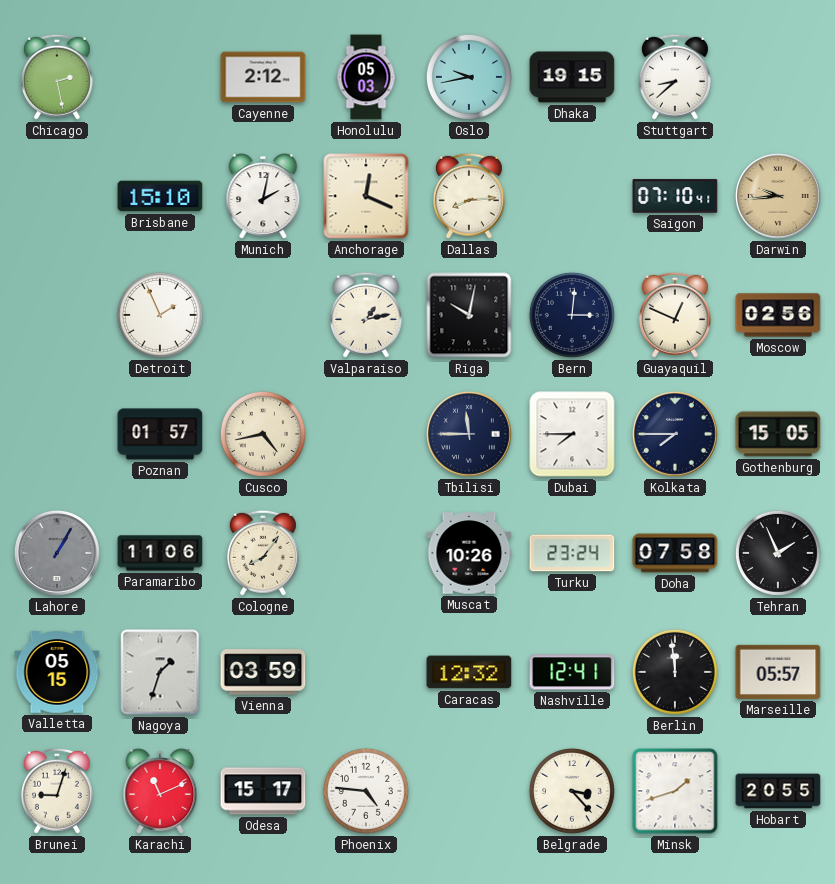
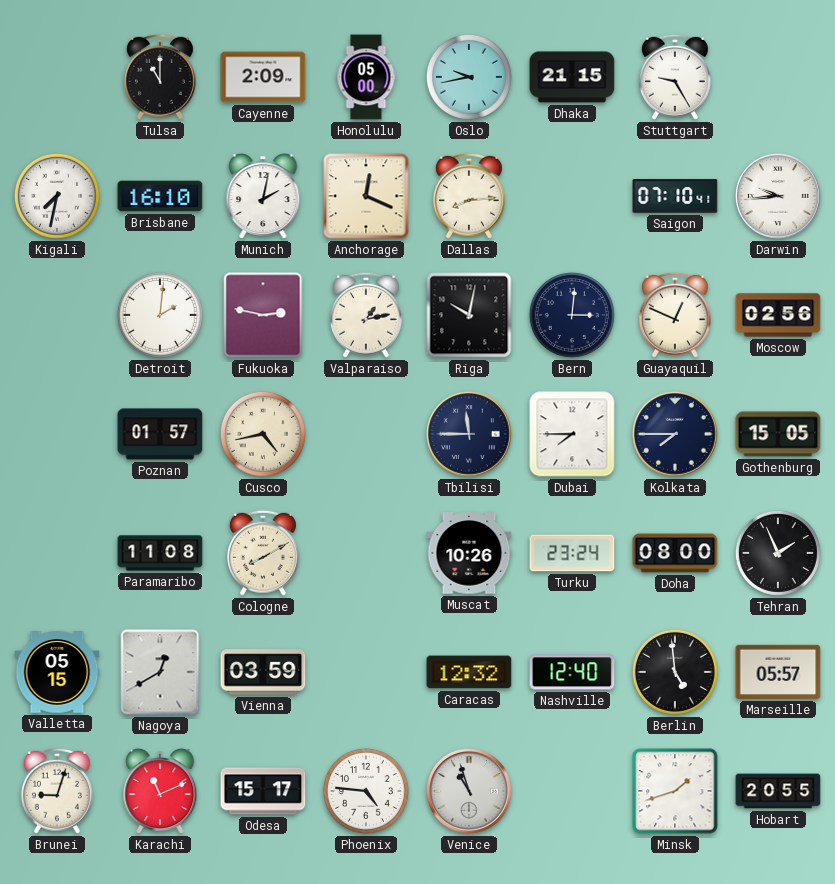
Chicago: 2:28 -> none (57, 77)
Tulsa: none -> 11:00 (160, 77)
Cayenne: 2:12 -> 2:09 (263, 77)
Honolulu: 05:03 -> 05:00 (366, 77)
Dhaka: 19:15 -> 21:15 (572, 77)
Stuttgart: 8:38 -> 9:25 (675, 77)
Kigali: none -> 7:32 (57, 196)
Brisbane: 15:10 -> 16:10 (160, 196)
Darwin dial: champagne -> white (778, 196)
Detroit: 1:56 -> 2:01 (160, 315)
Fukuoka: none -> 2:47 (263, 315)
Lahore: 1:05 -> none (57, 553)
Paramaribo: 11:06 -> 11:08 (160, 553)
Cologne: 8:06 -> 8:10 (263, 553)
Doha: 07:58 -> 08:00 (675, 553)
Nagoya: 1:33 -> 12:40 (160, 672)
Nashville: 12:41 -> 12:40 (572, 672)
Berlin: 11:59 -> 4:59 (675, 672)
Venice: none -> 10:57 (469, 791)
Belgrade: 3:23 -> none (572, 791)
